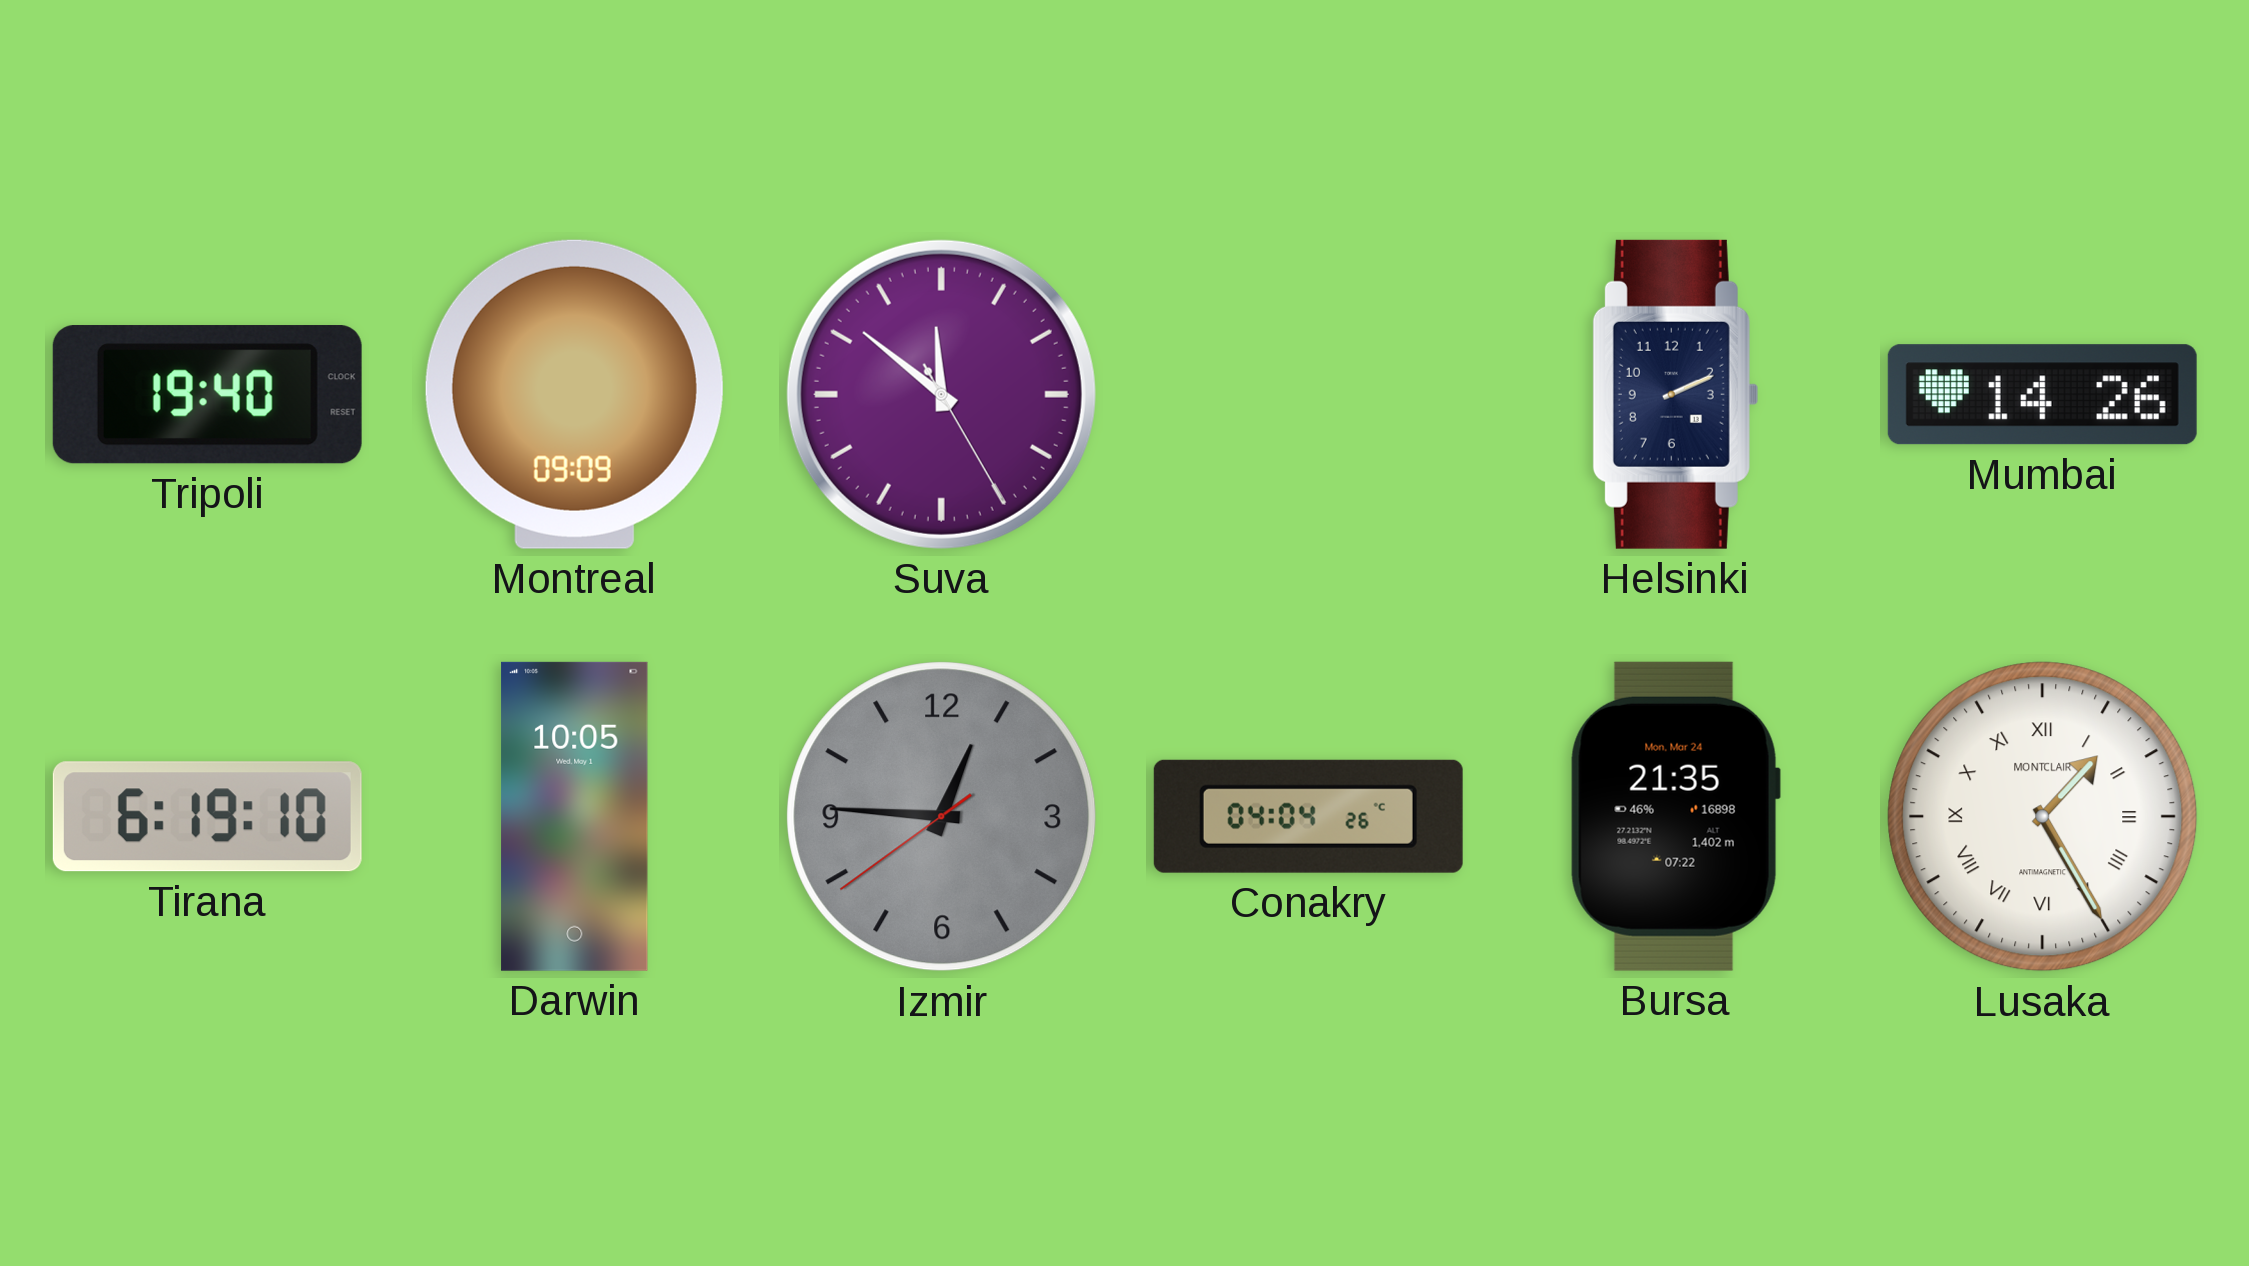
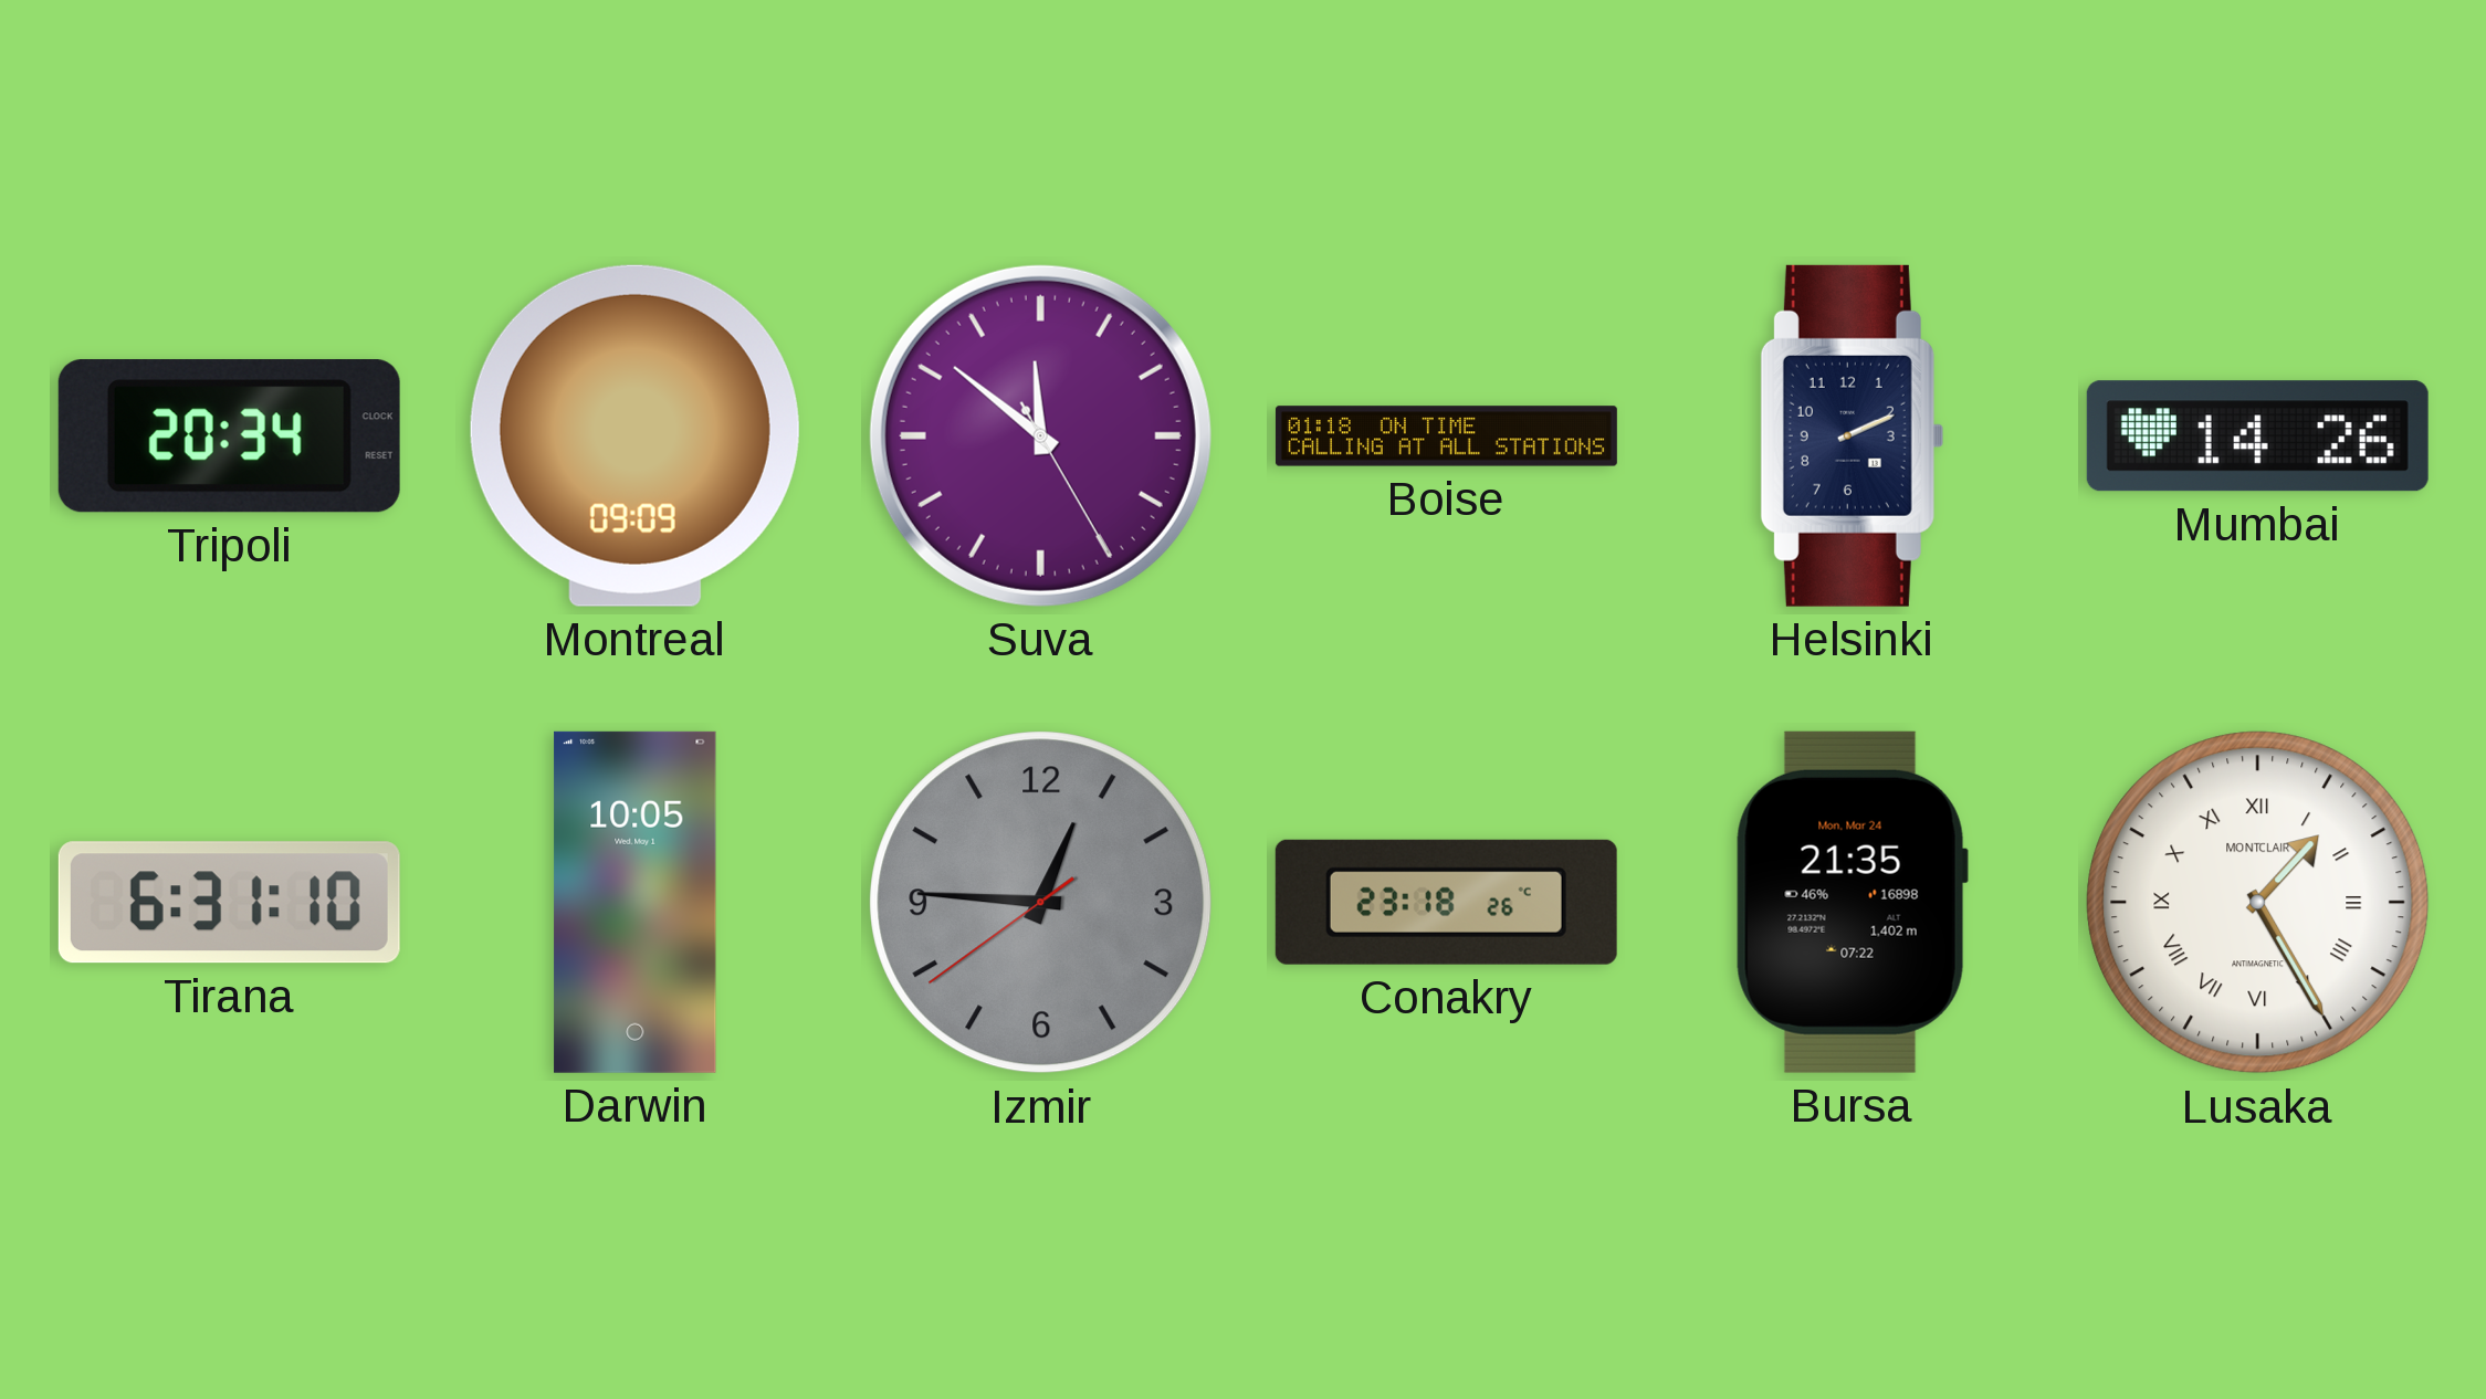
Tripoli: 19:40 -> 20:34 (229, 436)
Boise: none -> 01:18 (1446, 436)
Tirana: 6:19 -> 6:31 (229, 903)
Conakry: 04:04 -> 23:18 (1446, 902)
